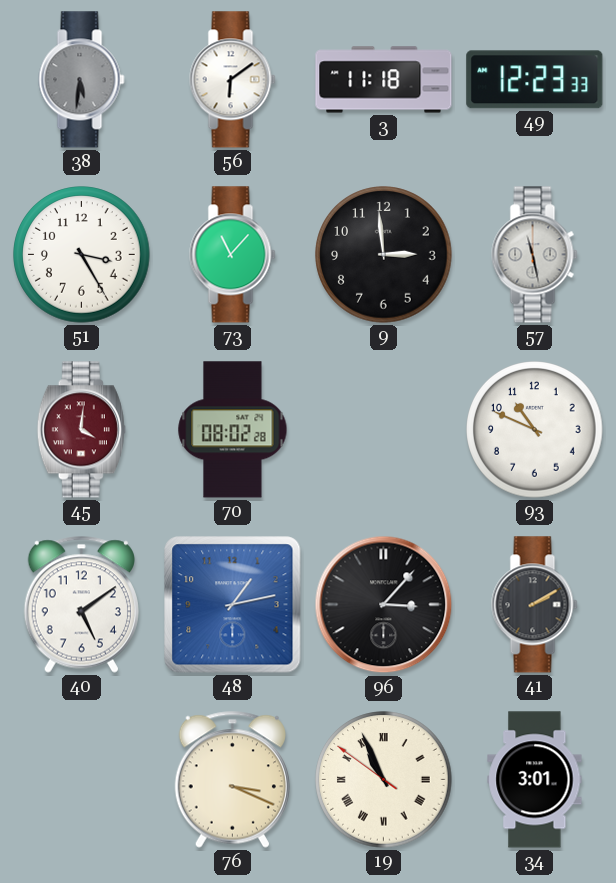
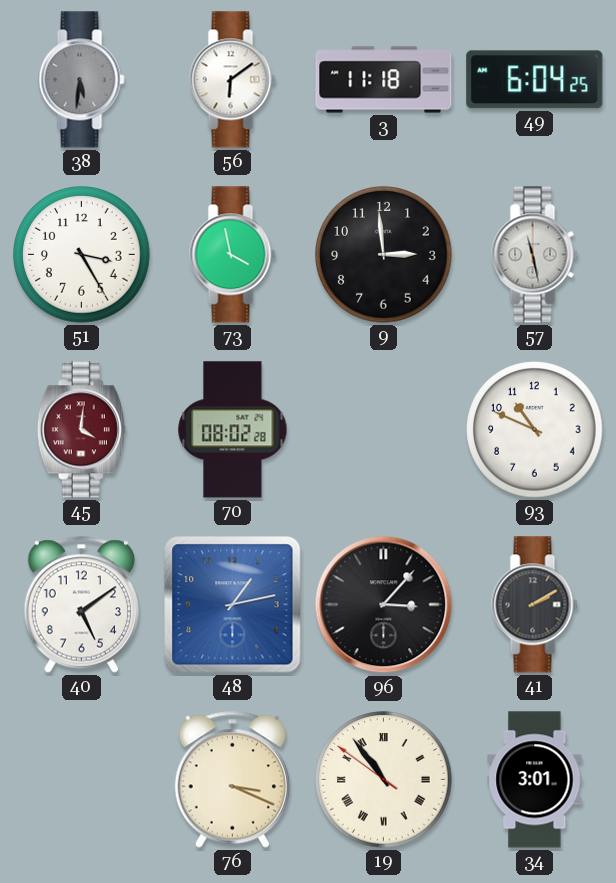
49: 12:23 -> 6:04 (535, 80)
73: 11:07 -> 3:58 (233, 255)
19: 10:55 -> 10:53 (384, 780)
